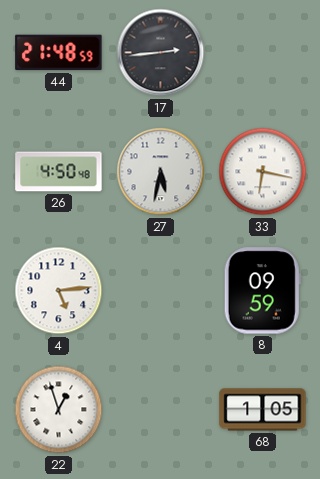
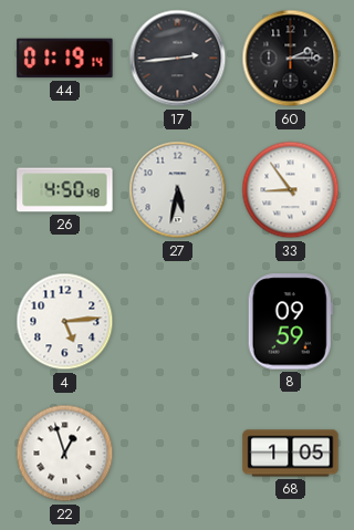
44: 21:48 -> 01:19 (65, 59)
60: none -> 2:15 (291, 59)
33: 6:17 -> 8:54 (291, 190)
